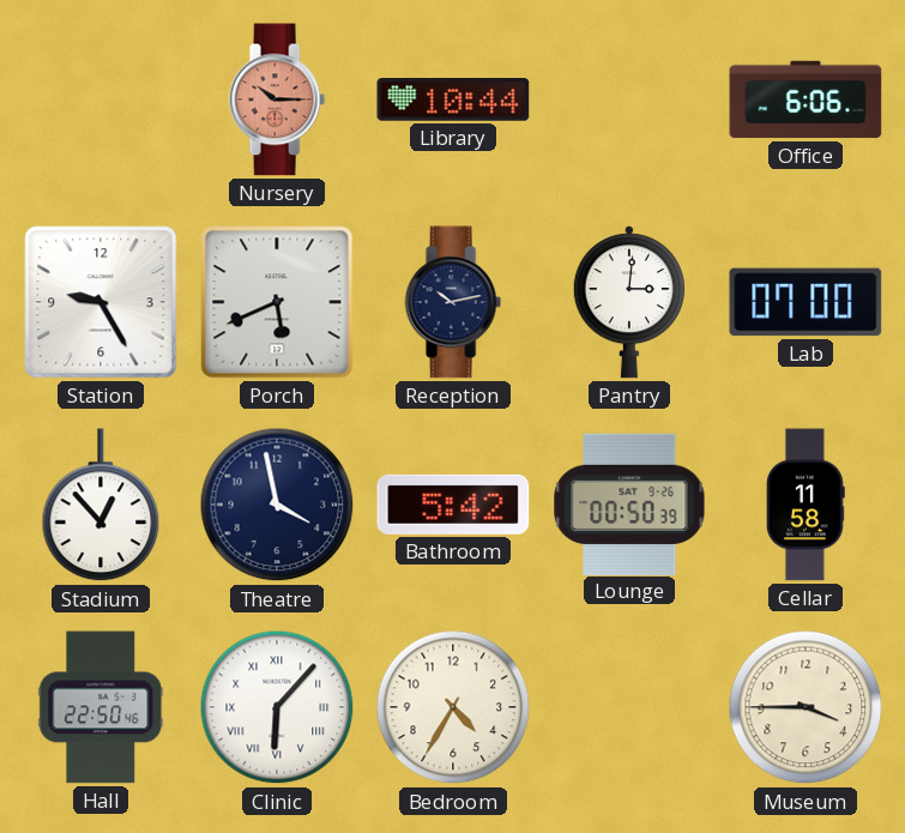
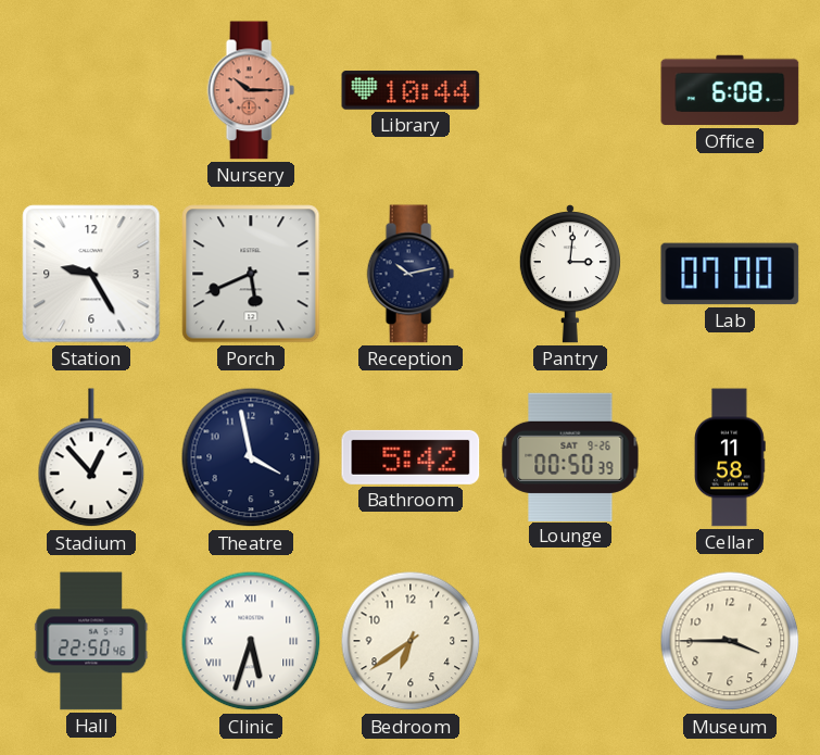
Office: 6:06 -> 6:08 (730, 90)
Clinic: 6:07 -> 5:33 (251, 641)
Bedroom: 4:35 -> 6:39 (411, 641)
